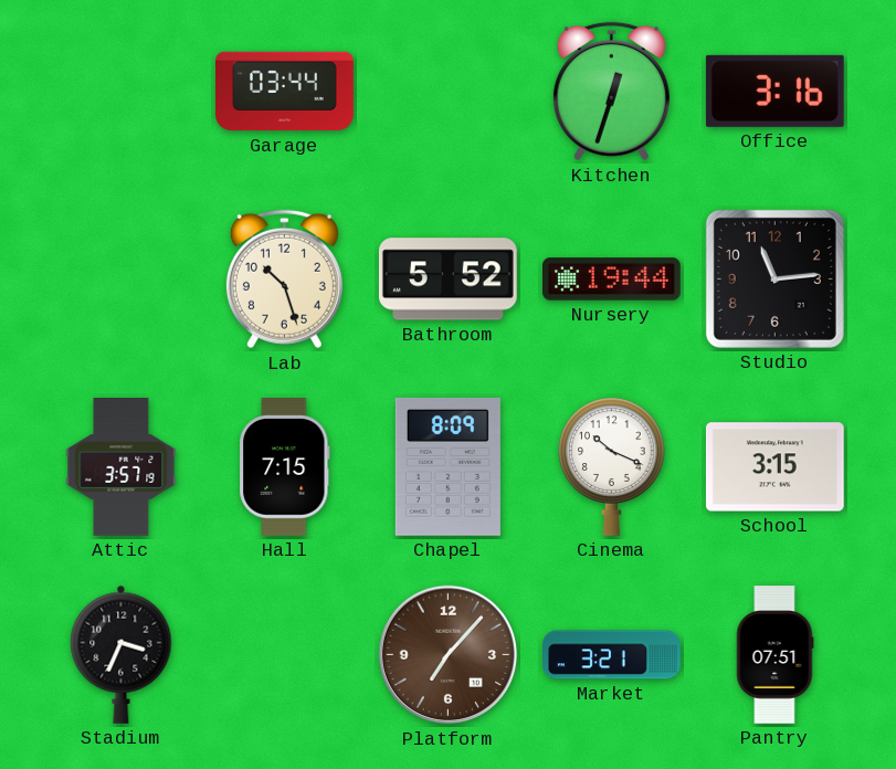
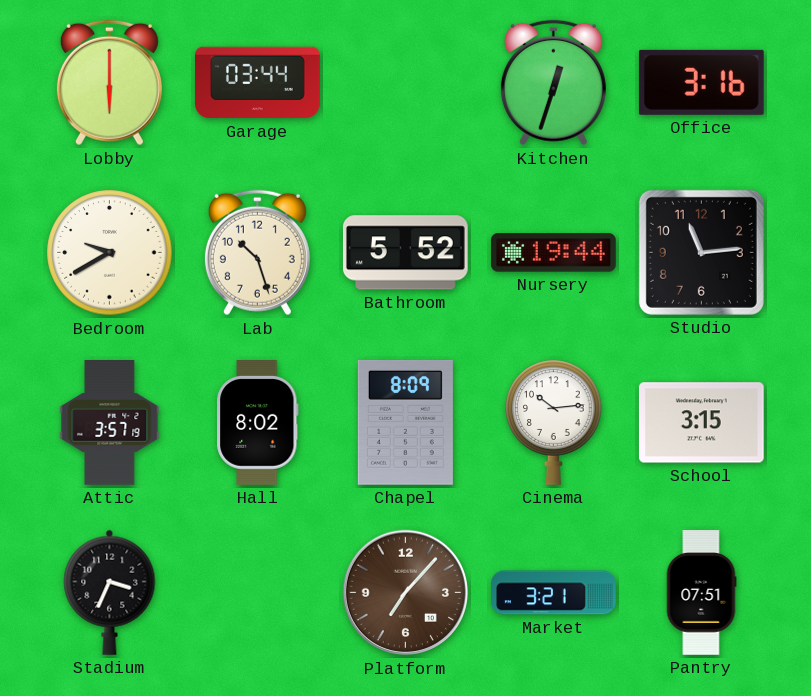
Lobby: none -> 6:00 (109, 83)
Bedroom: none -> 9:40 (110, 253)
Hall: 7:15 -> 8:02 (258, 423)
Cinema: 10:19 -> 10:14 (554, 422)
